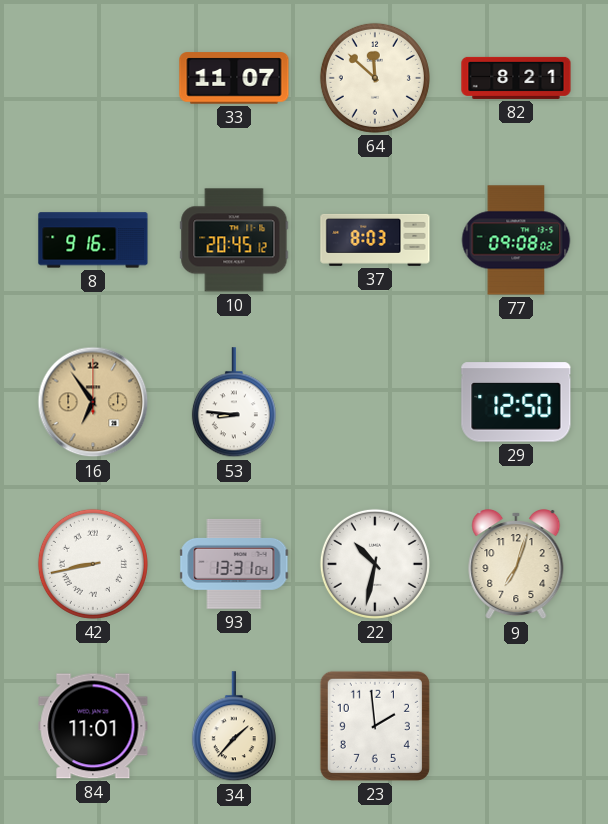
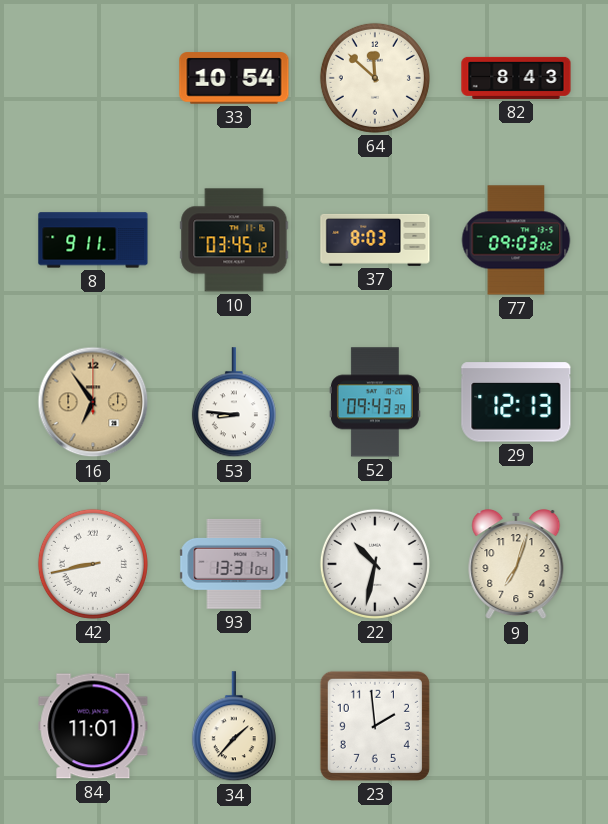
33: 11:07 -> 10:54 (234, 78)
82: 8:21 -> 8:43 (516, 78)
8: 9:16 -> 9:11 (93, 240)
10: 20:45 -> 03:45 (234, 240)
77: 09:08 -> 09:03 (516, 240)
52: none -> 09:43 (375, 402)
29: 12:50 -> 12:13 (516, 402)
